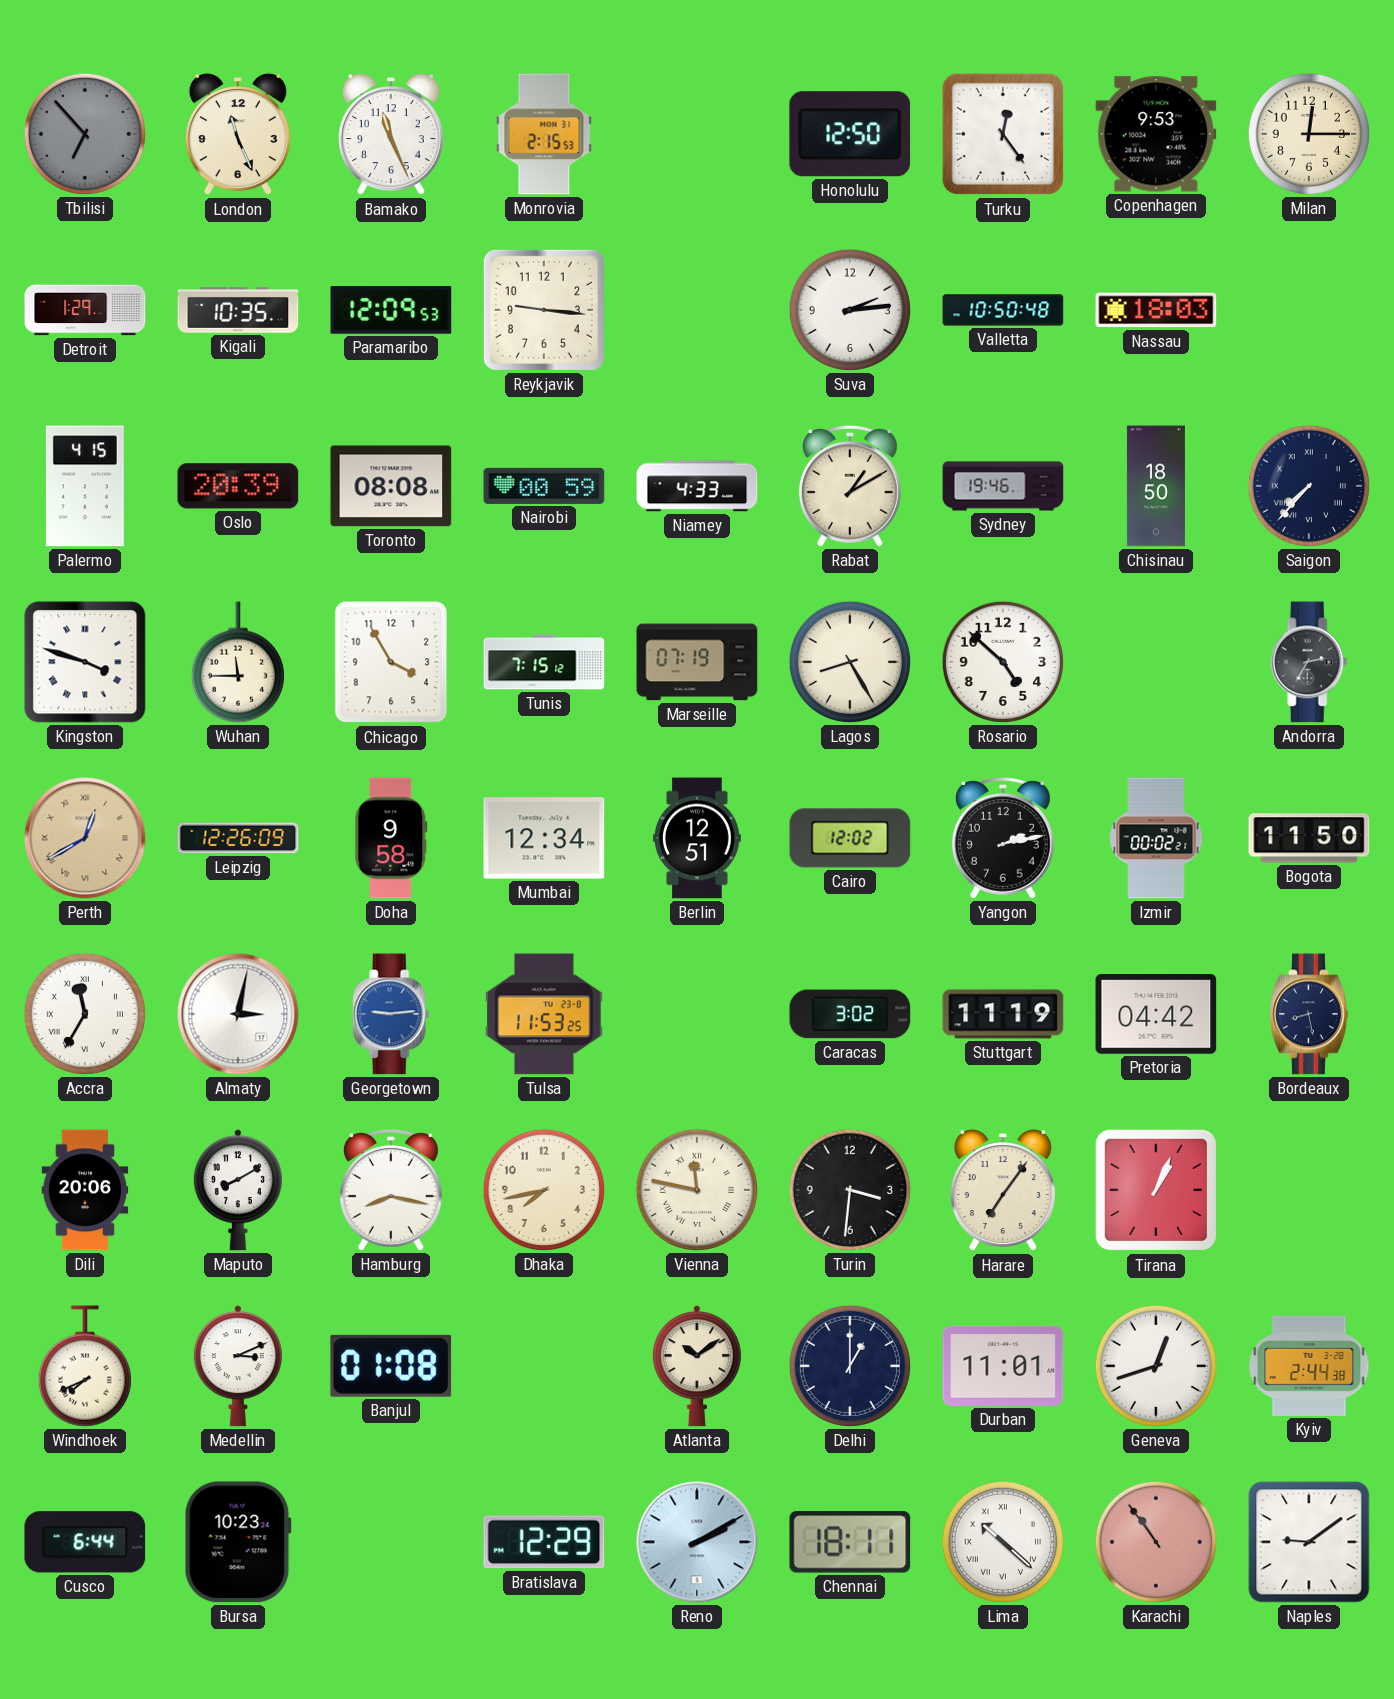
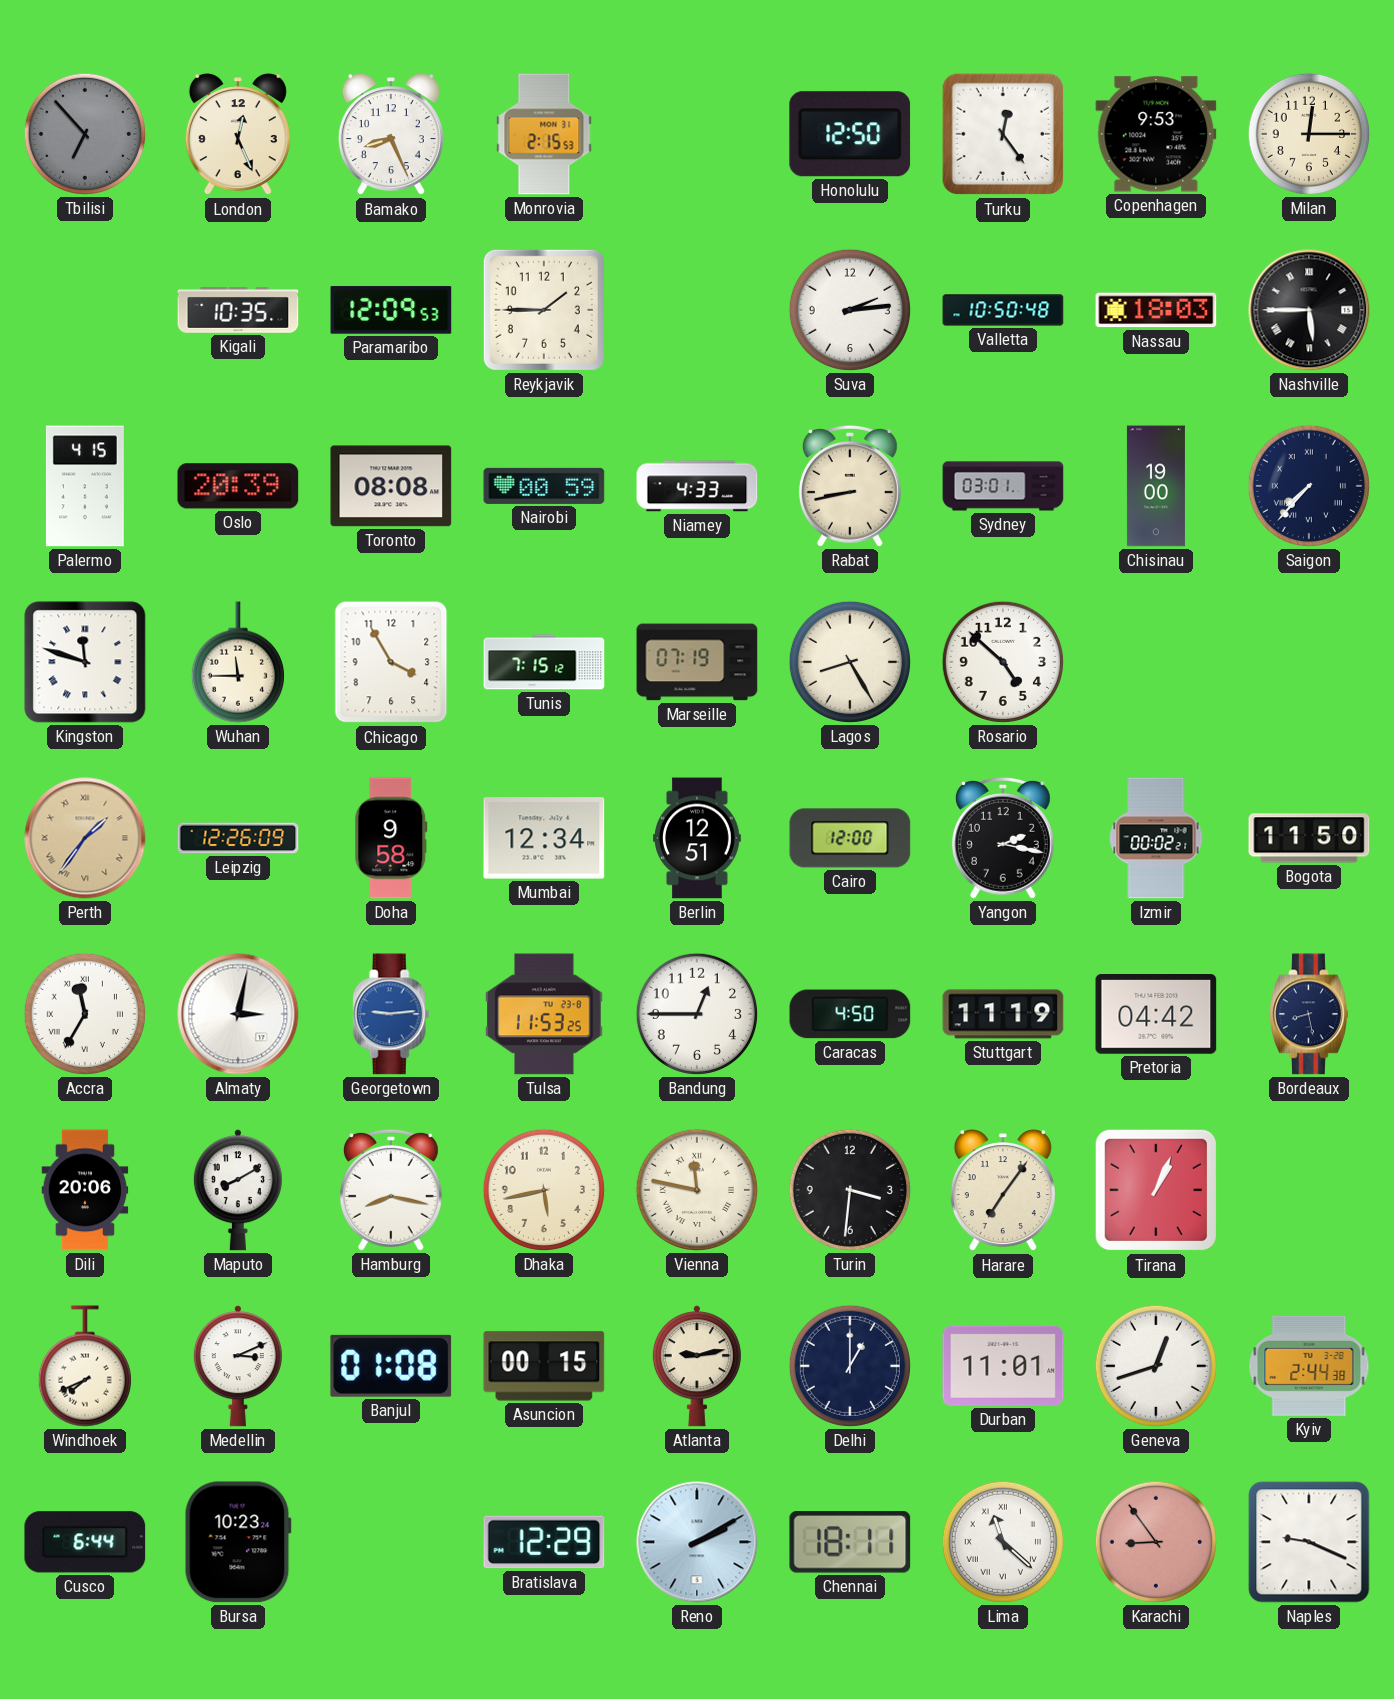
London: 11:26 -> 12:26 (238, 135)
Bamako: 11:26 -> 8:26 (391, 135)
Detroit: 1:29 -> none (85, 310)
Reykjavik: 9:16 -> 1:45 (544, 310)
Nashville: none -> 5:45 (1309, 310)
Rabat: 1:10 -> 8:43 (850, 486)
Sydney: 19:46 -> 03:01 (1003, 486)
Chisinau: 18:50 -> 19:00 (1156, 486)
Kingston: 3:48 -> 11:48 (85, 662)
Andorra: 2:35 -> none (1309, 662)
Perth: 12:40 -> 1:36 (85, 838)
Cairo: 12:02 -> 12:00 (850, 838)
Yangon: 2:13 -> 2:17 (1003, 838)
Bandung: none -> 12:45 (697, 1014)
Caracas: 3:02 -> 4:50 (850, 1014)
Dhaka: 7:43 -> 5:43 (544, 1190)
Asuncion: none -> 00:15 (544, 1366)
Atlanta: 10:09 -> 9:13 (697, 1366)
Lima: 10:22 -> 11:22 (1003, 1542)
Karachi: 10:54 -> 8:54 (1156, 1542)
Naples: 9:09 -> 9:19 (1309, 1542)
